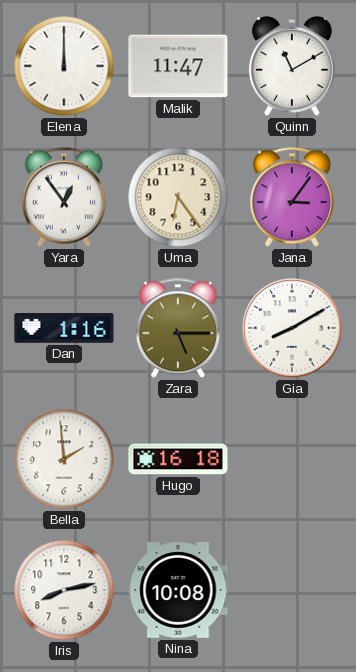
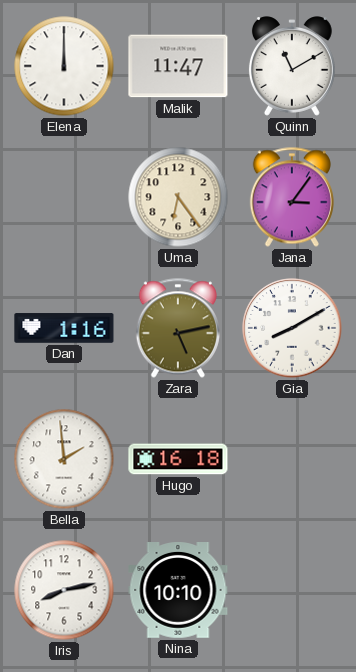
Yara: 12:54 -> none (64, 197)
Zara: 5:15 -> 5:13 (178, 328)
Nina: 10:08 -> 10:10 (178, 591)
